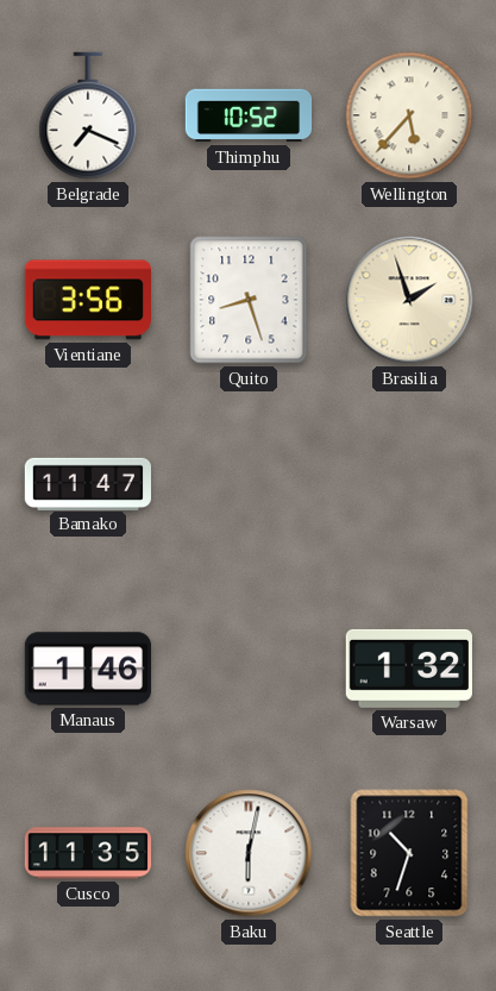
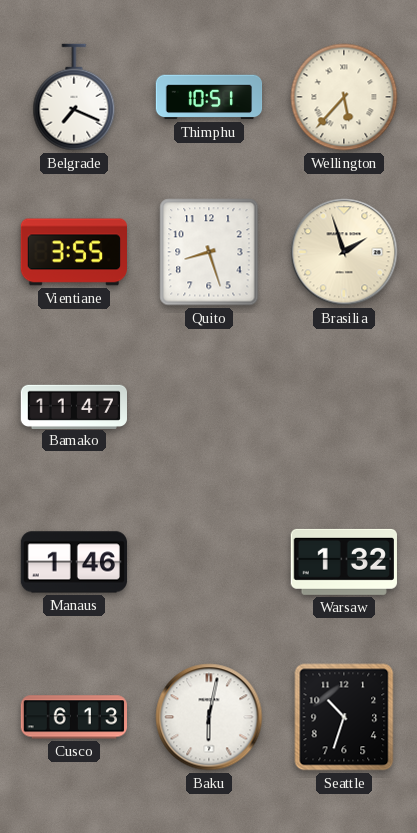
Thimphu: 10:52 -> 10:51 (209, 97)
Vientiane: 3:56 -> 3:55 (73, 252)
Cusco: 11:35 -> 6:13 (73, 717)
